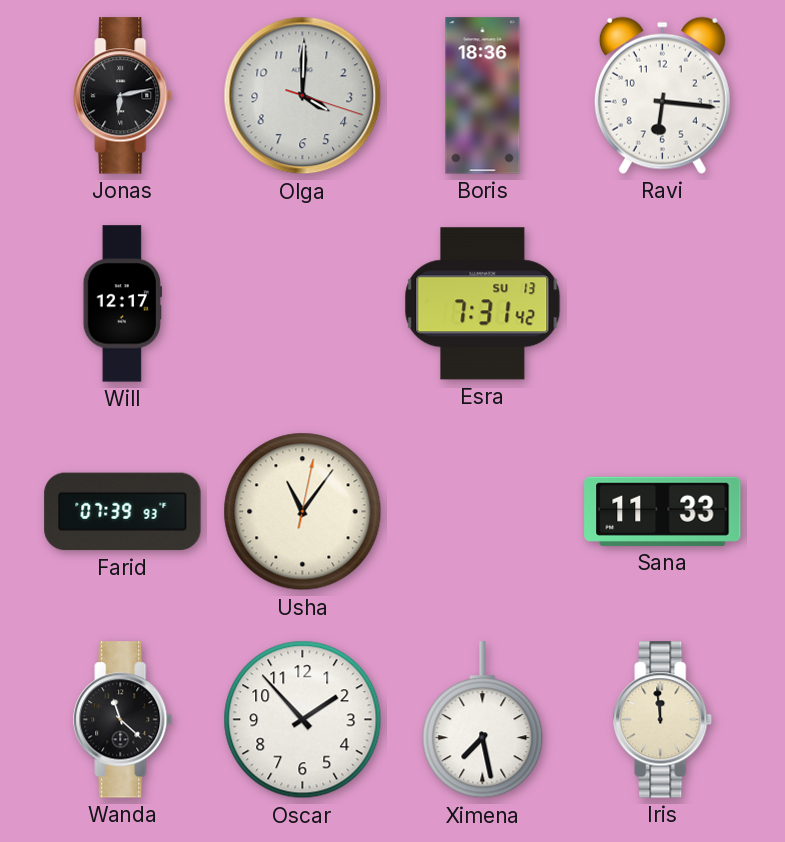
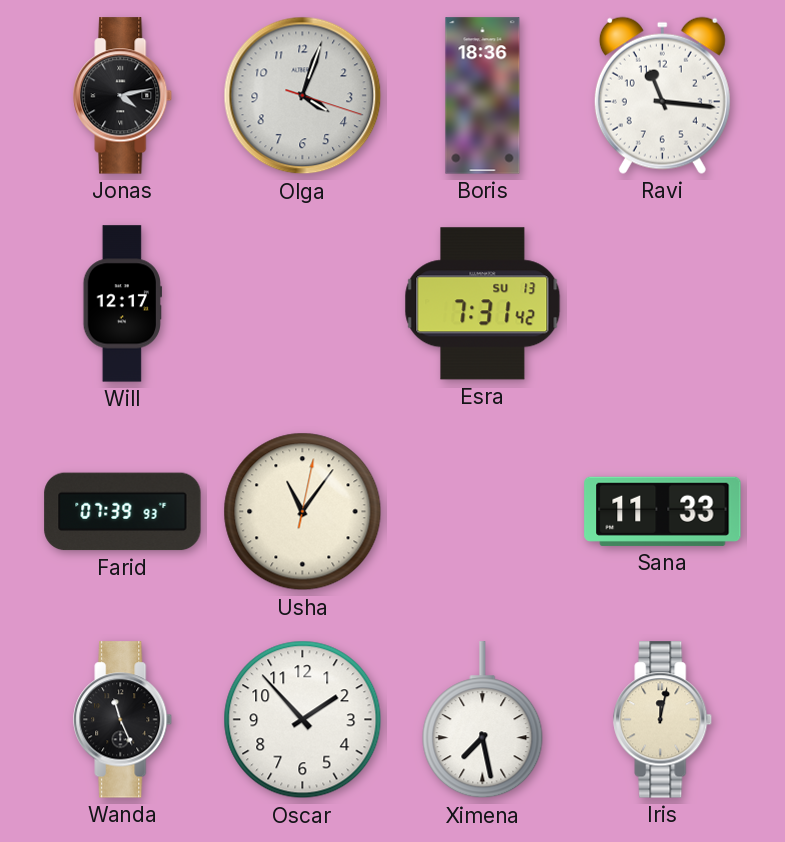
Jonas: 6:13 -> 4:13 (123, 96)
Olga: 4:00 -> 4:03 (303, 96)
Ravi: 6:16 -> 11:16 (662, 95)
Wanda: 11:22 -> 11:26 (123, 720)
Iris: 11:59 -> 12:02 (663, 720)
